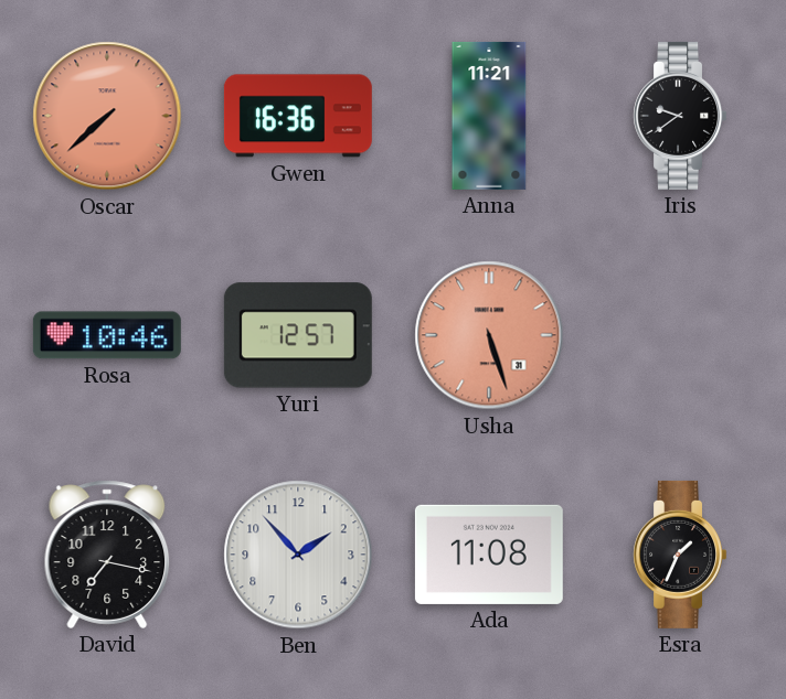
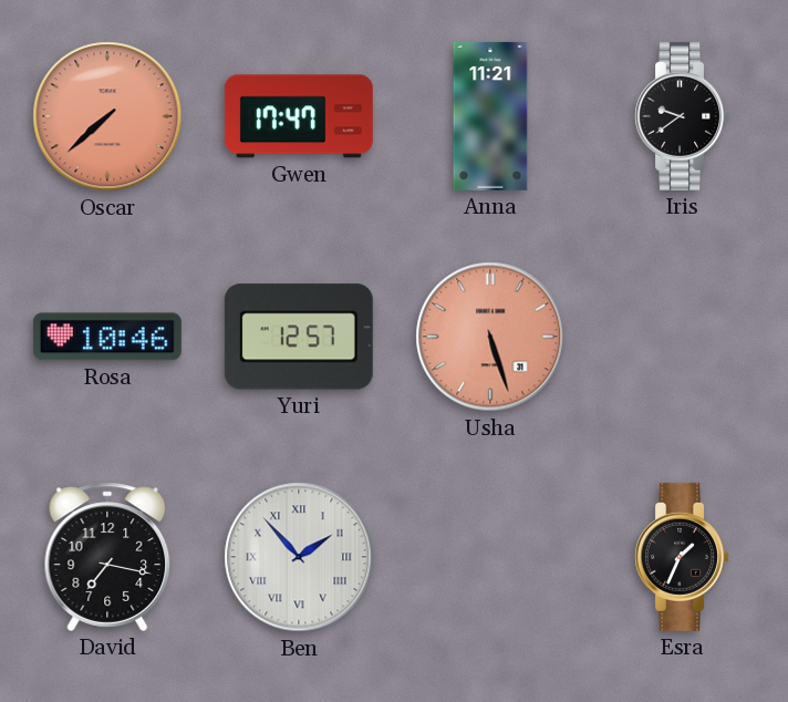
Gwen: 16:36 -> 17:47 (299, 116)
Ben numerals: Arabic -> Roman (299, 557)
Ada: 11:08 -> none (489, 555)
